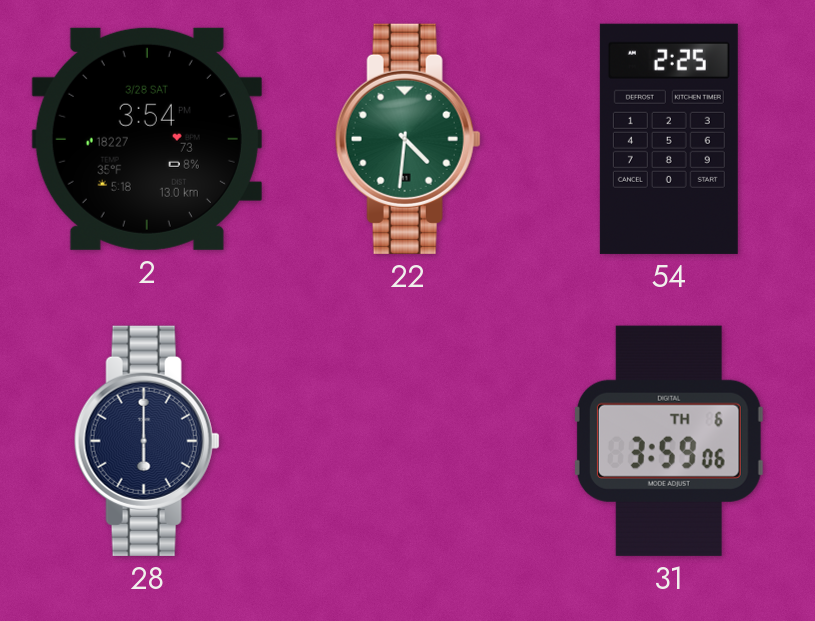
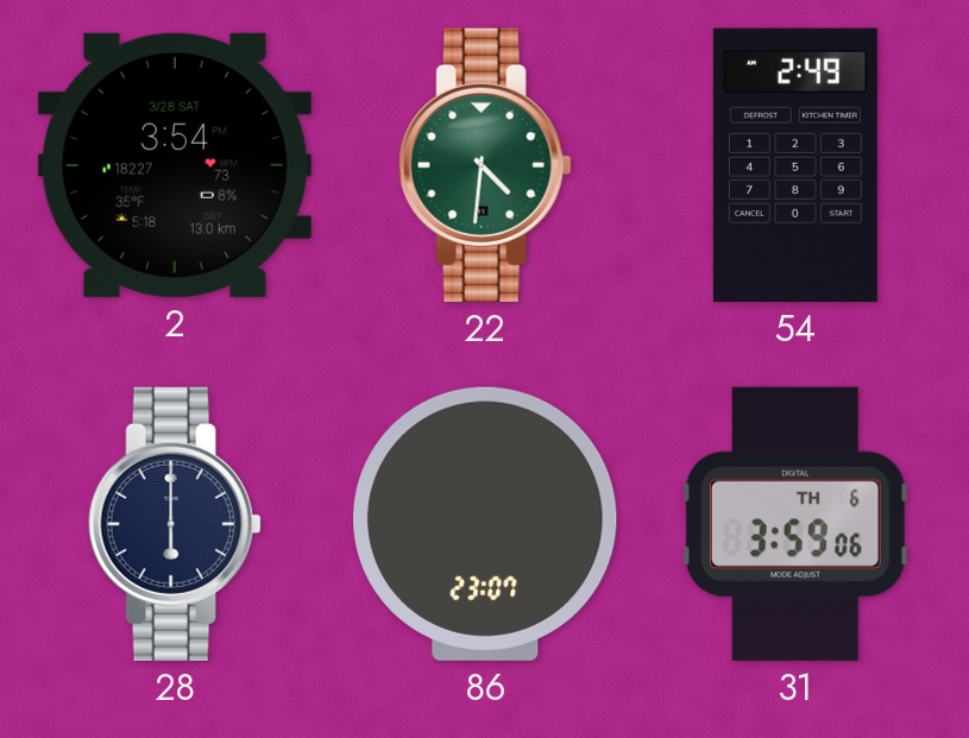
54: 2:25 -> 2:49 (795, 165)
86: none -> 23:07 (485, 524)
